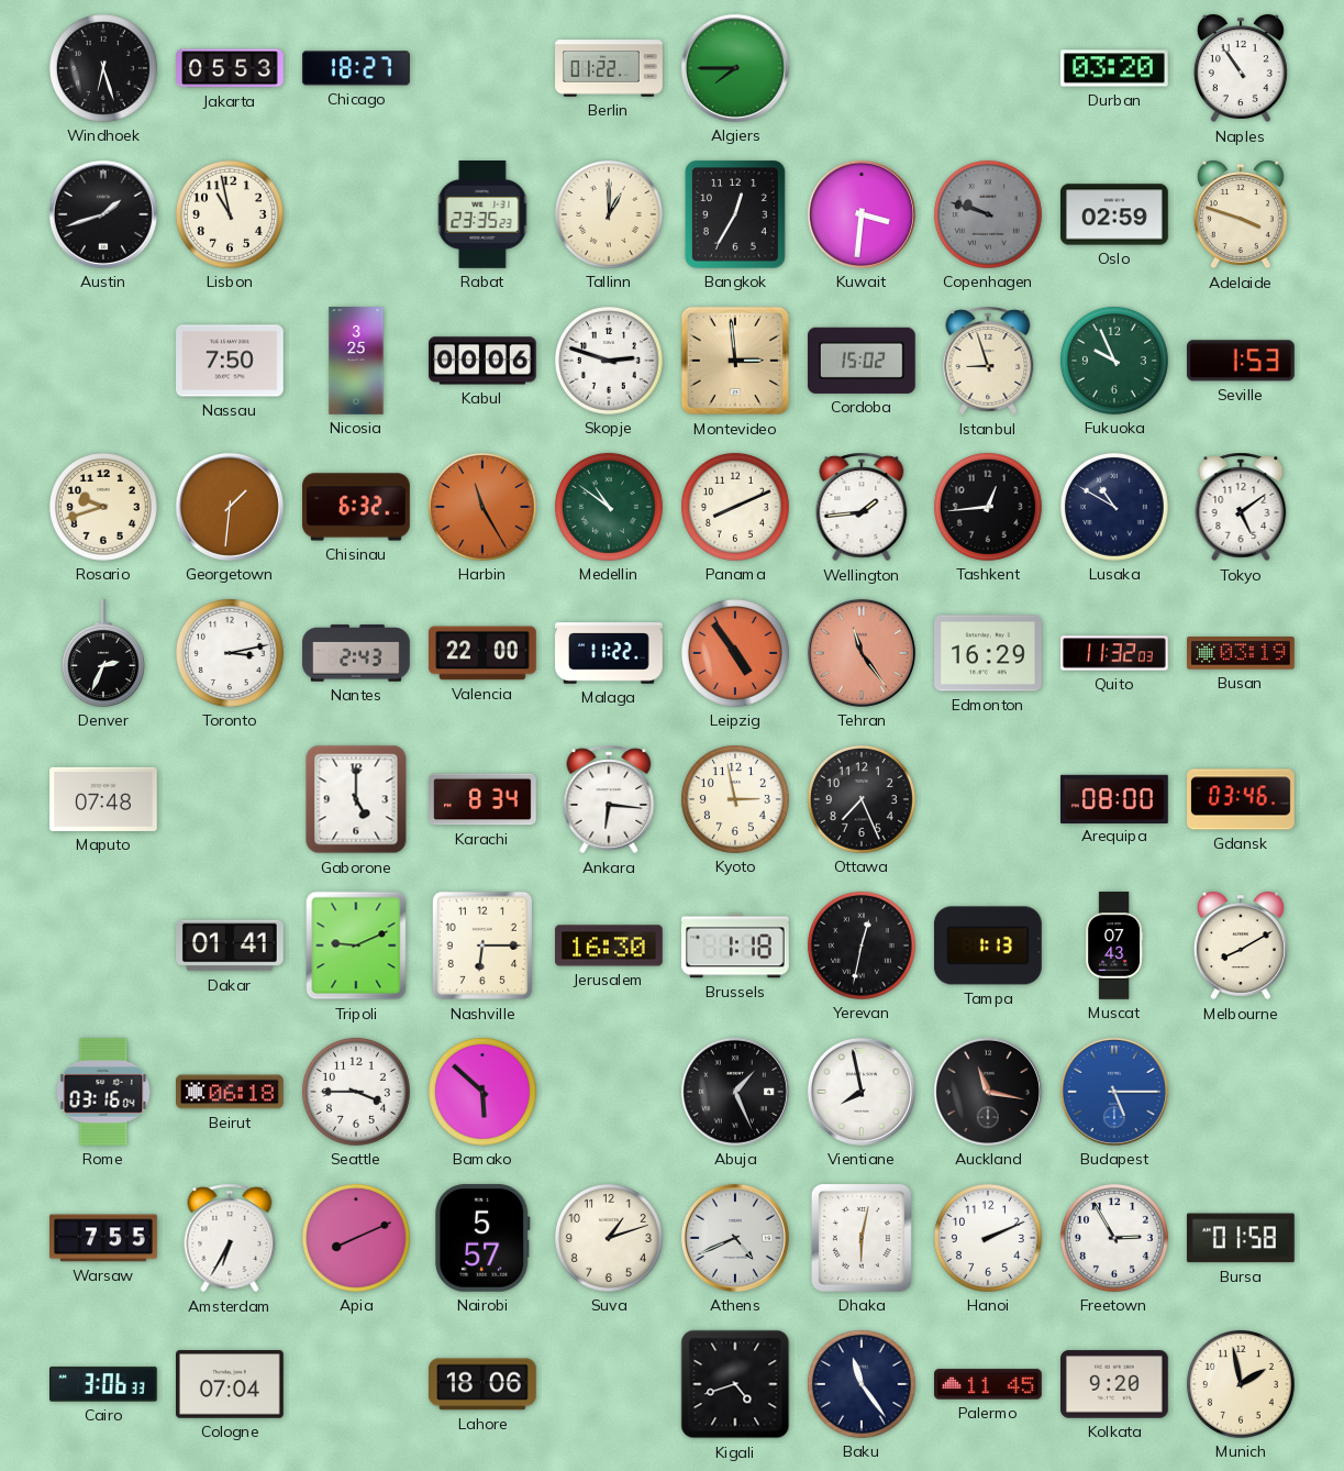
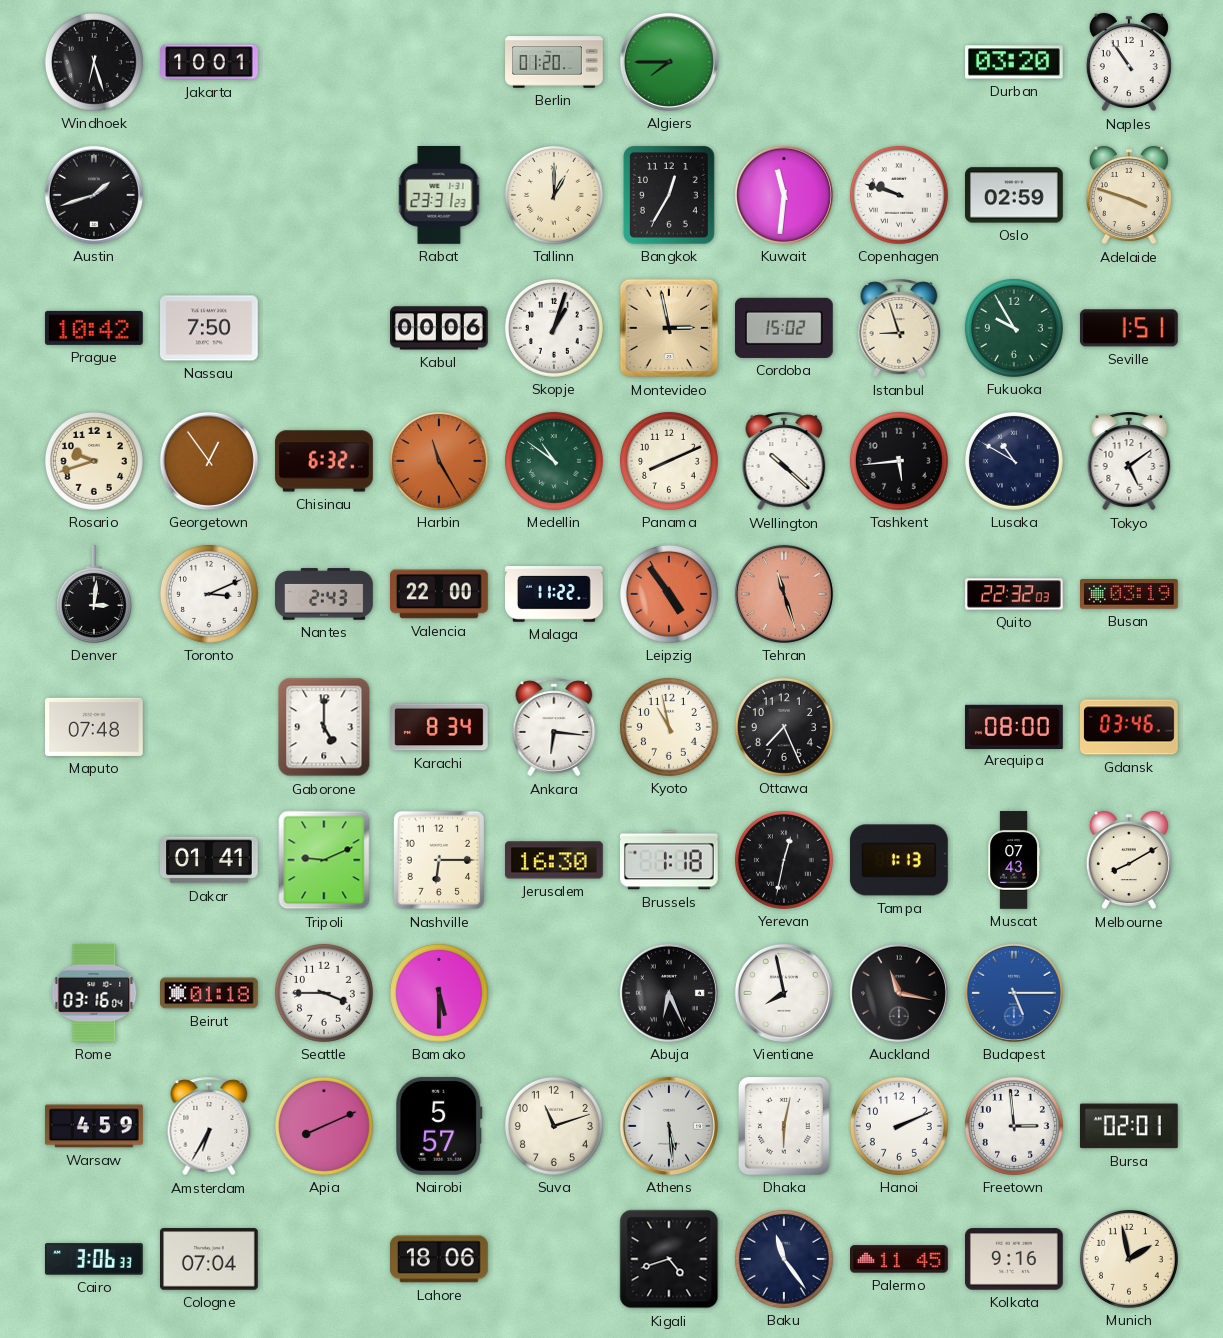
Jakarta: 05:53 -> 10:01 (209, 62)
Chicago: 18:27 -> none (356, 68)
Berlin: 01:22 -> 01:20 (554, 62)
Lisbon: 10:58 -> none (230, 214)
Rabat: 23:35 -> 23:31 (439, 196)
Kuwait: 3:31 -> 11:31 (784, 195)
Copenhagen dial: grey -> white (899, 195)
Prague: none -> 10:42 (94, 328)
Nicosia: 3:25 -> none (356, 361)
Skopje: 2:48 -> 1:03 (554, 328)
Montevideo: 2:59 -> 2:58 (669, 328)
Fukuoka: 9:56 -> 9:55 (1014, 328)
Seville: 1:53 -> 1:51 (1129, 328)
Georgetown: 1:31 -> 12:54 (209, 461)
Wellington: 1:44 -> 10:22 (784, 461)
Tashkent: 12:44 -> 5:44 (899, 461)
Denver: 2:34 -> 3:01 (94, 595)
Toronto: 3:13 -> 3:11 (209, 594)
Tehran: 11:24 -> 11:27 (784, 594)
Edmonton: 16:29 -> none (989, 653)
Quito: 11:32 -> 22:32 (1014, 594)
Kyoto: 2:58 -> 10:58 (669, 727)
Beirut: 06:18 -> 01:18 (210, 993)
Bamako: 5:52 -> 5:30 (439, 993)
Abuja: 1:26 -> 6:26 (669, 993)
Warsaw: 7:55 -> 4:59 (94, 1126)
Suva: 1:12 -> 11:12 (554, 1126)
Athens: 4:41 -> 5:29 (669, 1126)
Freetown: 2:55 -> 2:59 (1014, 1126)
Bursa: 01:58 -> 02:01 (1129, 1126)
Kolkata: 9:20 -> 9:16 (1015, 1259)
